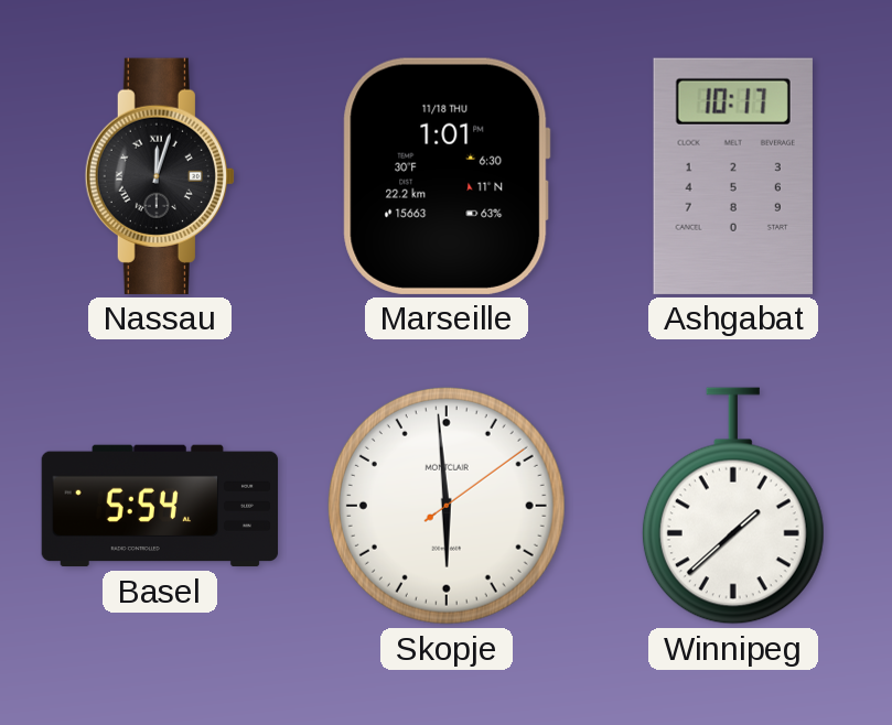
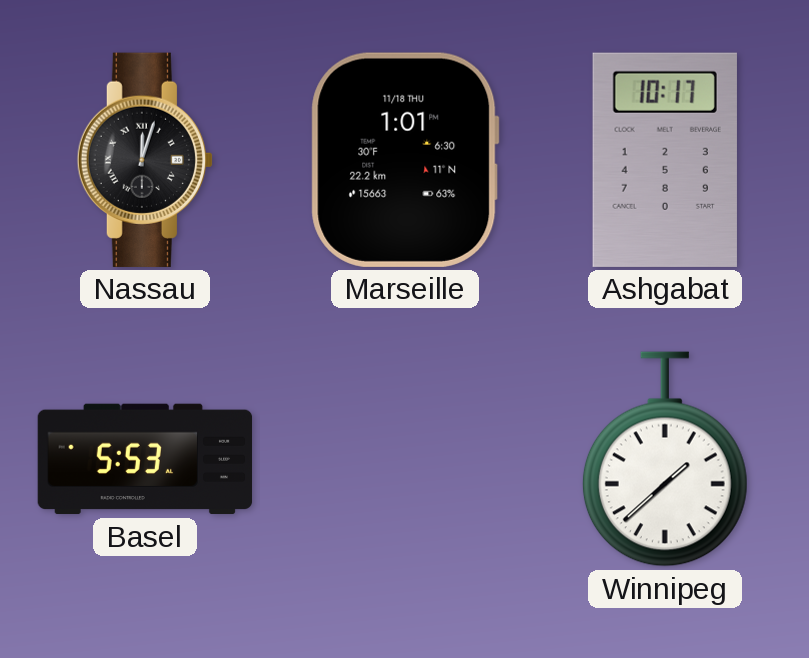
Basel: 5:54 -> 5:53 (145, 459)
Skopje: 5:59 -> none (447, 506)
